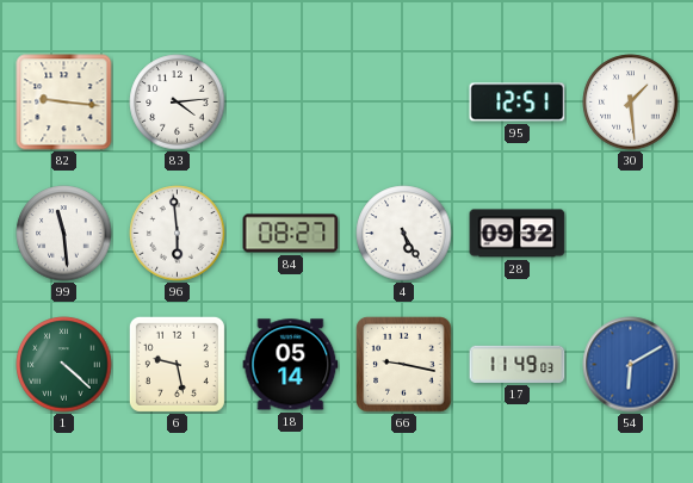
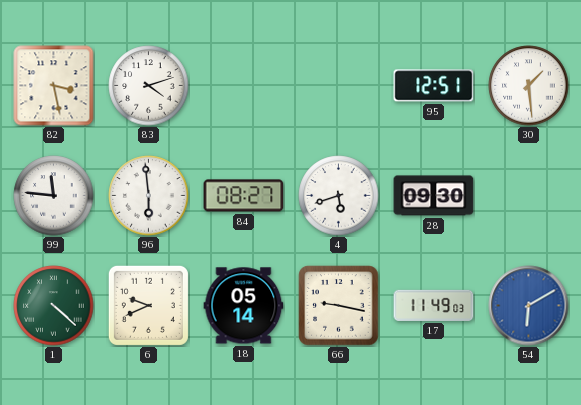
82: 9:16 -> 3:28 (54, 86)
83: 4:14 -> 4:12 (149, 86)
99: 11:29 -> 11:46 (54, 196)
4: 5:25 -> 5:42 (339, 196)
28: 09:32 -> 09:30 (434, 196)
6: 9:28 -> 9:41 (148, 305)
